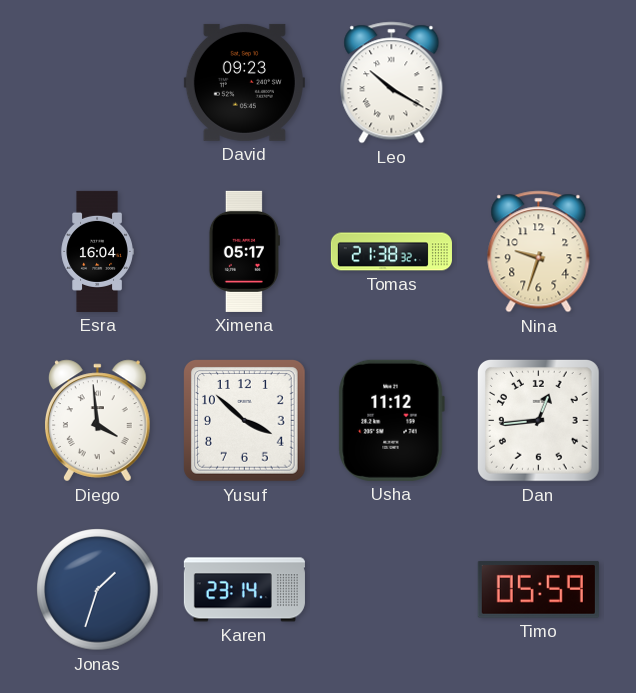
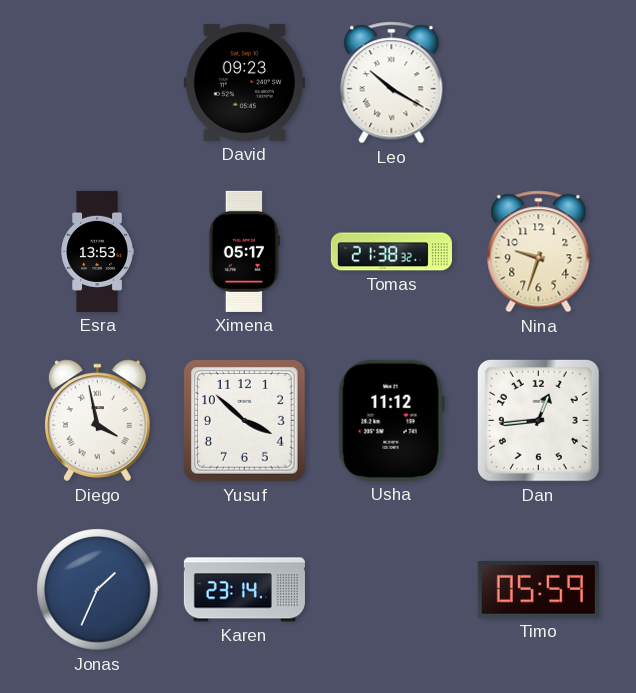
Esra: 16:04 -> 13:53 (97, 251)
Diego: 3:59 -> 3:58 (98, 421)
Jonas: 1:33 -> 1:34 (98, 590)
